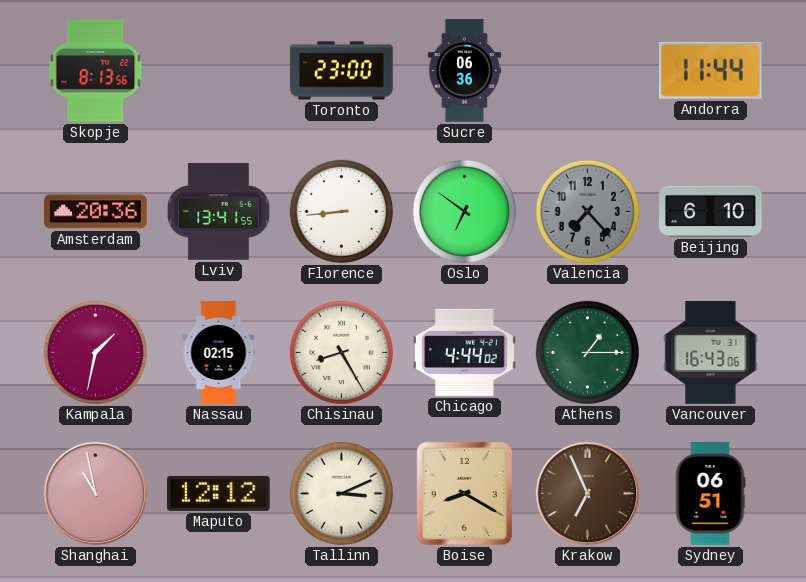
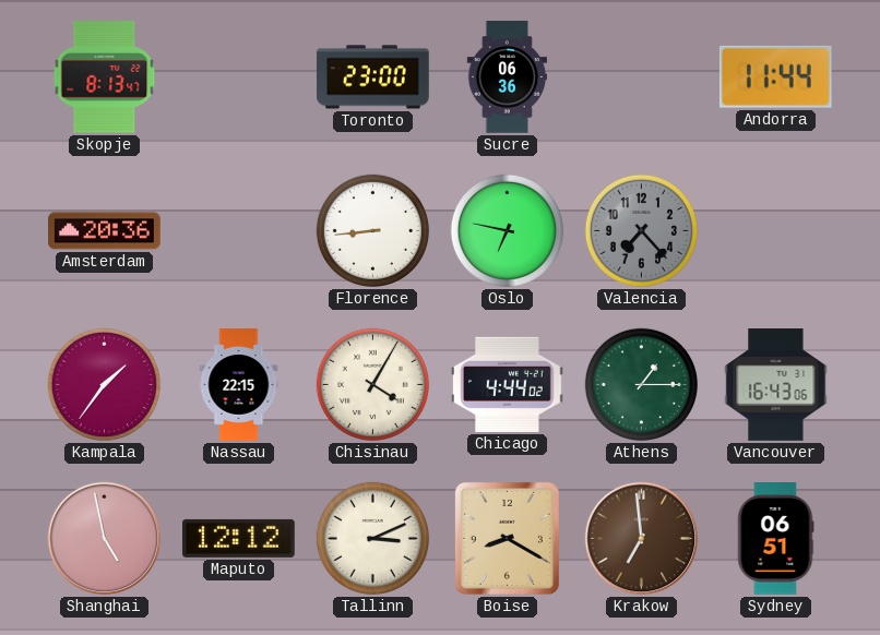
Skopje: 8:13:56 -> 8:13:47 (105, 77)
Lviv: 13:41 -> none (219, 212)
Oslo: 6:51 -> 6:47 (507, 230)
Beijing: 6:10 -> none (711, 211)
Kampala: 1:32 -> 1:36 (104, 384)
Nassau: 02:15 -> 22:15 (239, 385)
Chisinau: 8:25 -> 4:05 (372, 384)
Shanghai: 10:58 -> 4:58 (105, 539)
Krakow: 6:56 -> 6:59 (642, 539)
